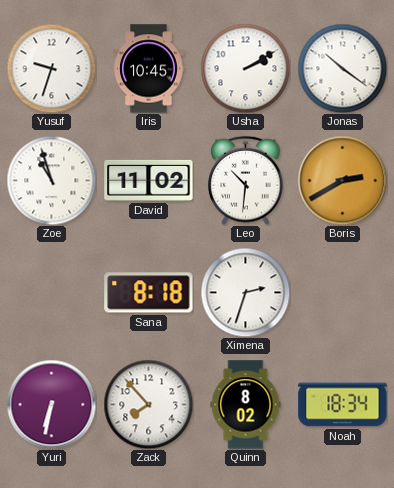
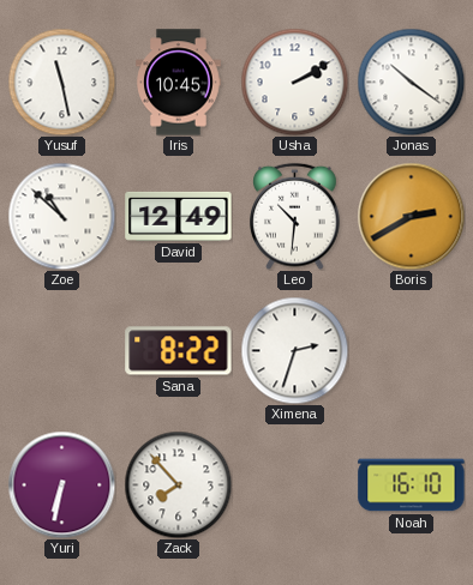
Yusuf: 9:33 -> 11:28 (61, 82)
Zoe: 10:57 -> 10:52 (61, 216)
David: 11:02 -> 12:49 (179, 216)
Sana: 8:18 -> 8:22 (179, 351)
Quinn: 8:02 -> none (246, 405)
Noah: 18:34 -> 16:10 (412, 486)
